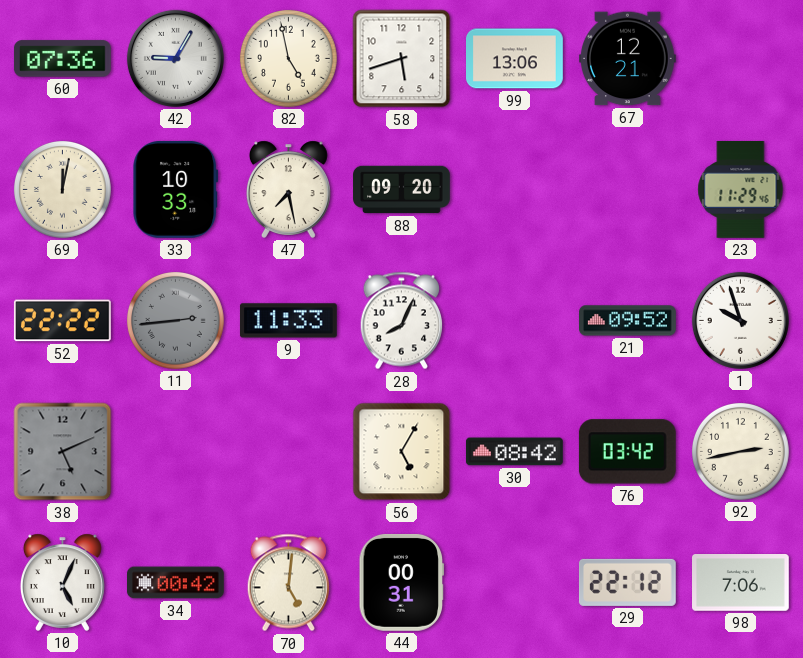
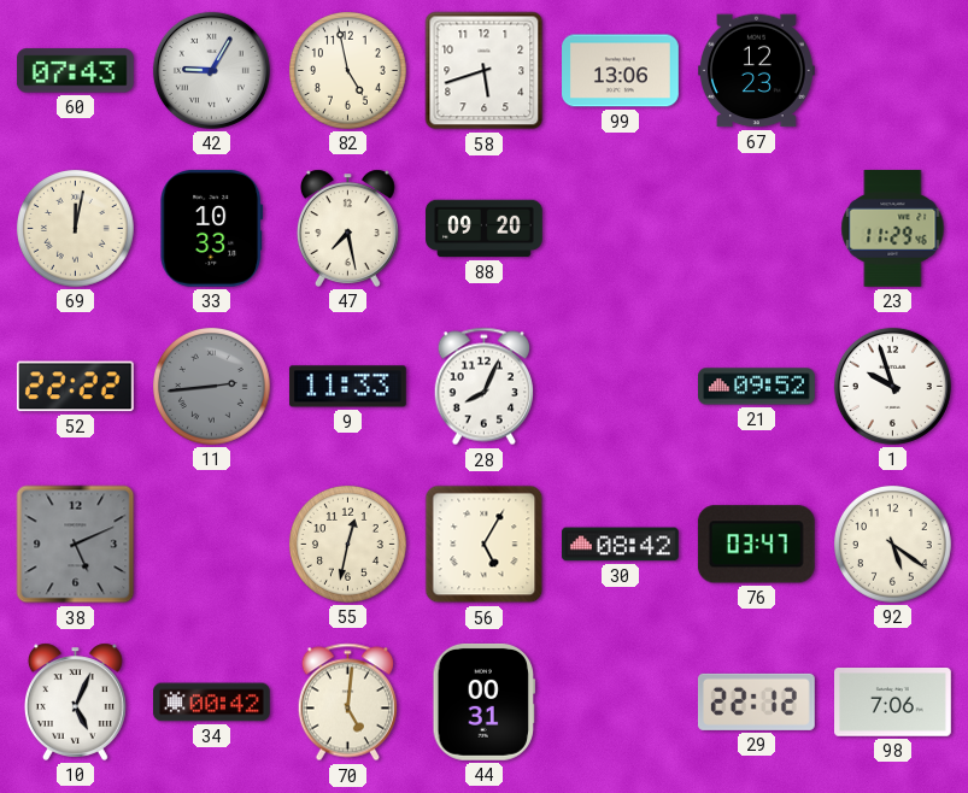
60: 07:36 -> 07:43 (75, 71)
67: 12:21 -> 12:23 (757, 71)
55: none -> 12:32 (347, 544)
76: 03:42 -> 03:47 (756, 545)
92: 2:43 -> 5:21 (892, 544)
